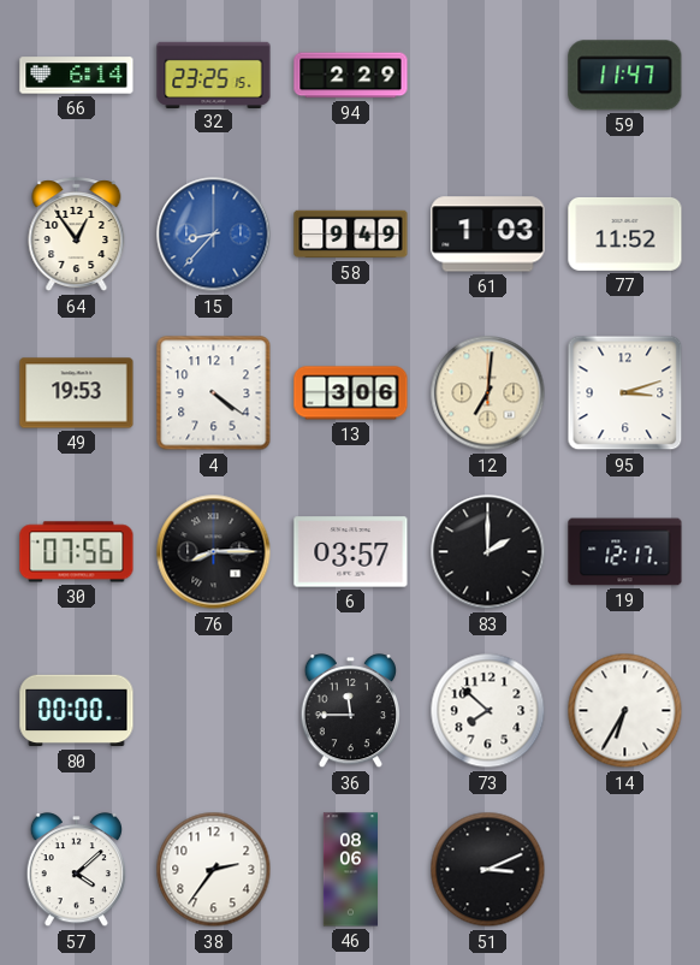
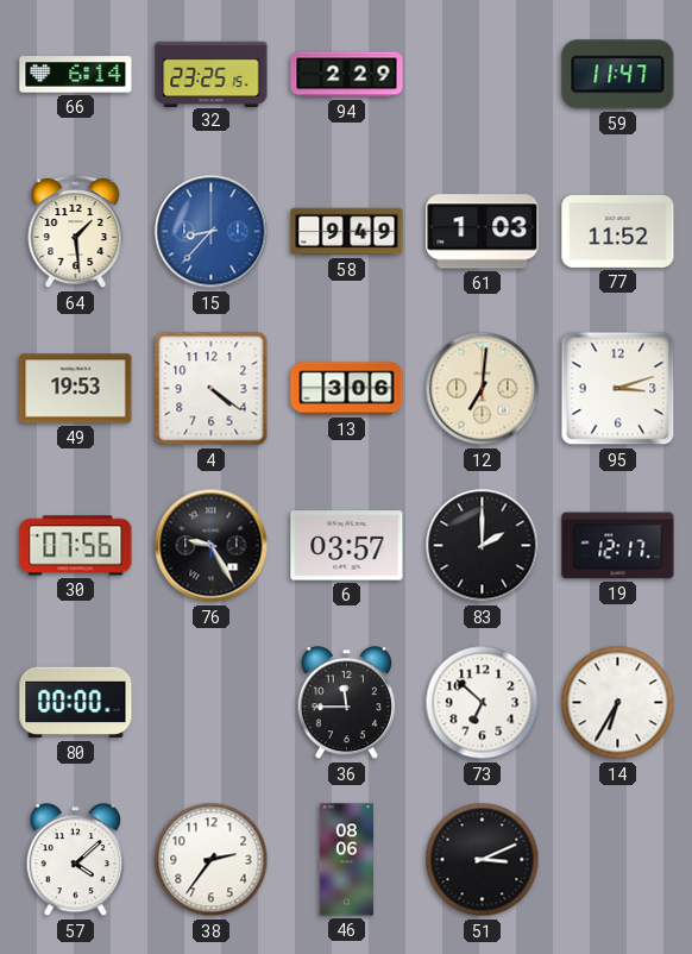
64: 12:54 -> 1:29 (76, 232)
76: 8:15 -> 9:25 (212, 546)
73: 7:52 -> 6:52 (483, 703)
